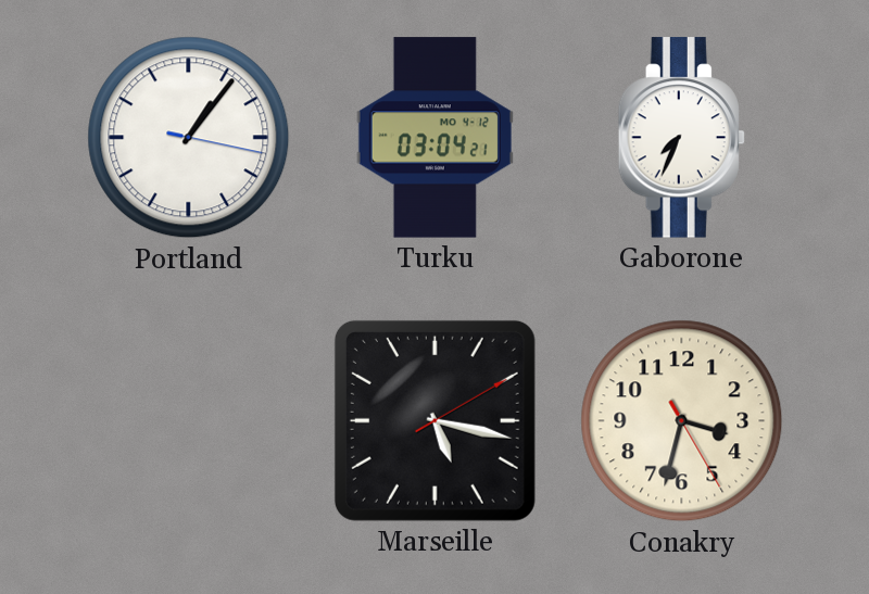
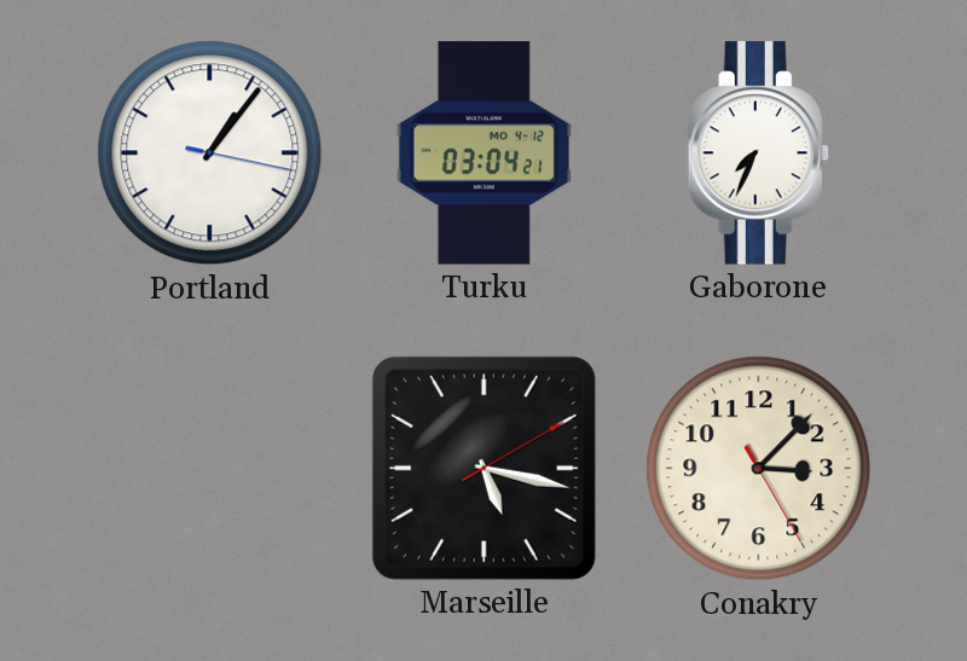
Conakry: 3:32 -> 3:07 (759, 469)
